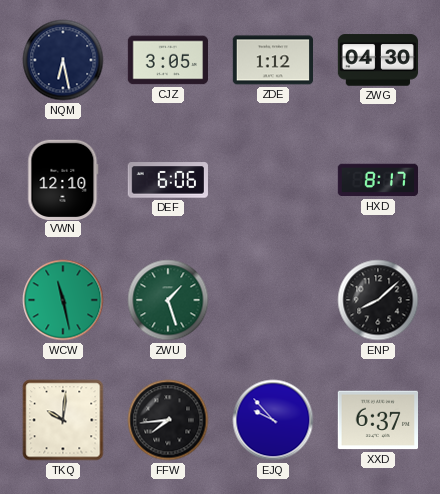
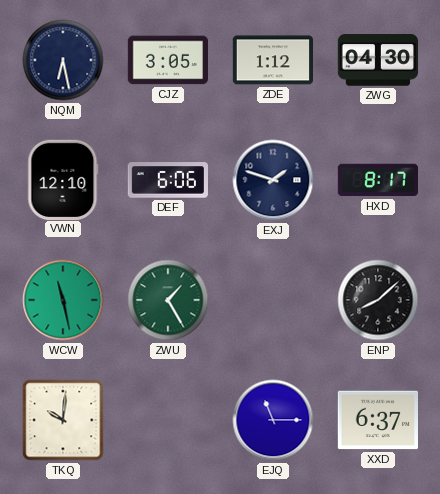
EXJ: none -> 1:48 (273, 180)
ZWU: 1:27 -> 1:25 (168, 300)
FFW: 7:44 -> none (168, 420)
EJQ: 9:53 -> 11:15 (273, 420)
